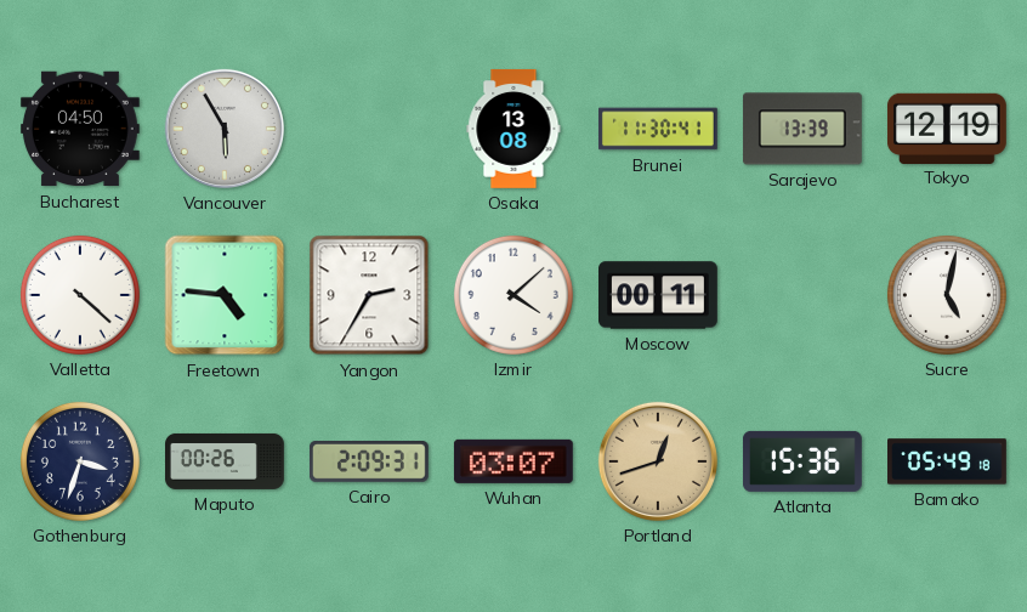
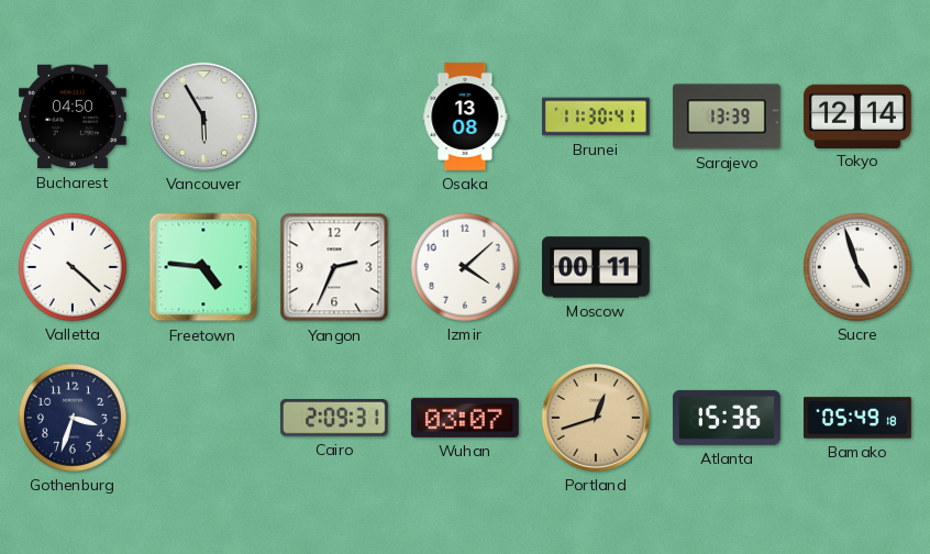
Tokyo: 12:19 -> 12:14 (857, 115)
Yangon: 2:35 -> 2:34 (334, 267)
Sucre: 5:02 -> 4:57 (857, 267)
Maputo: 00:26 -> none (226, 461)
